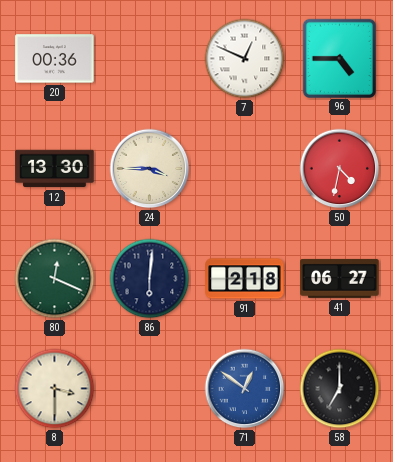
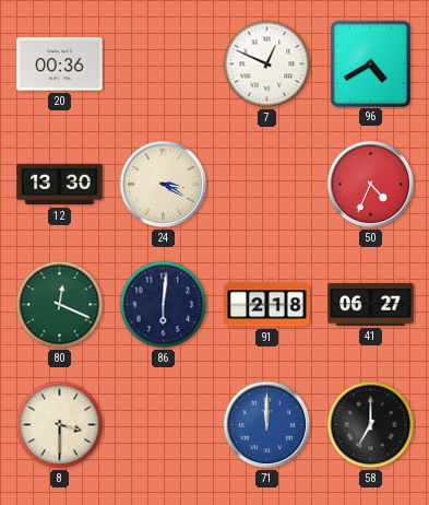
96: 4:45 -> 4:40 (370, 63)
24: 3:45 -> 3:20 (164, 185)
50: 4:32 -> 4:34 (371, 185)
71: 12:51 -> 12:00 (267, 425)
